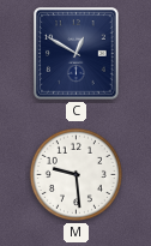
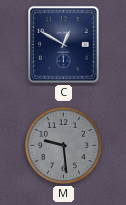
M dial: white -> grey (63, 145)
